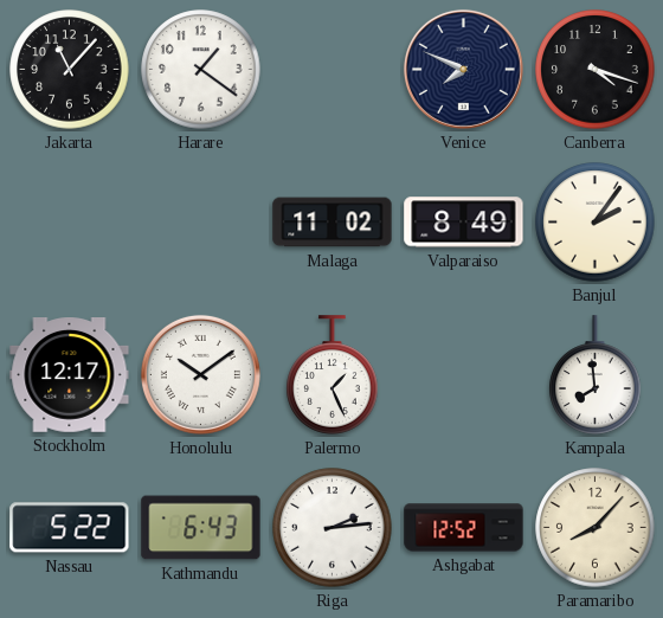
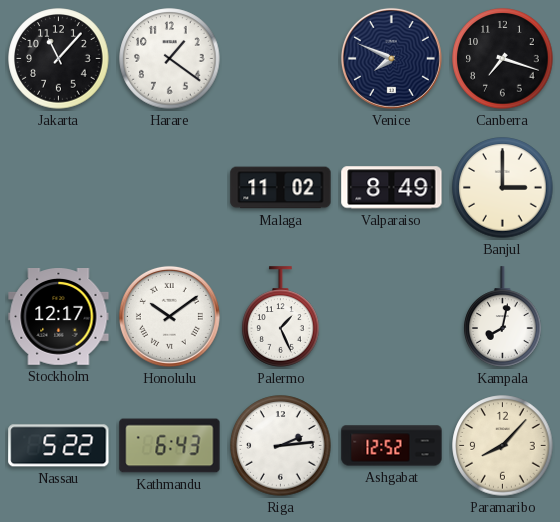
Canberra: 4:18 -> 7:18 (503, 59)
Banjul: 2:06 -> 3:00 (503, 188)
Kampala: 7:59 -> 8:02 (503, 317)
